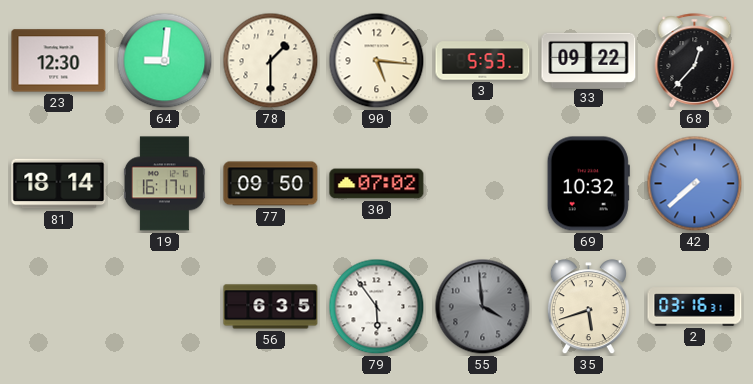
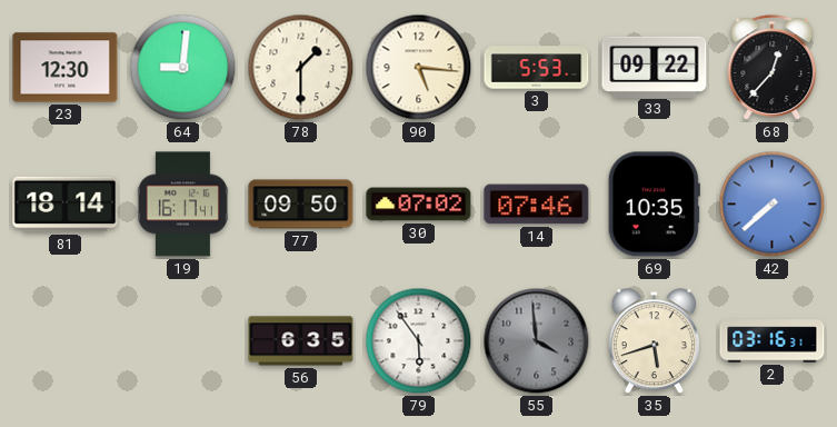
14: none -> 07:46 (537, 205)
69: 10:32 -> 10:35 (654, 205)
